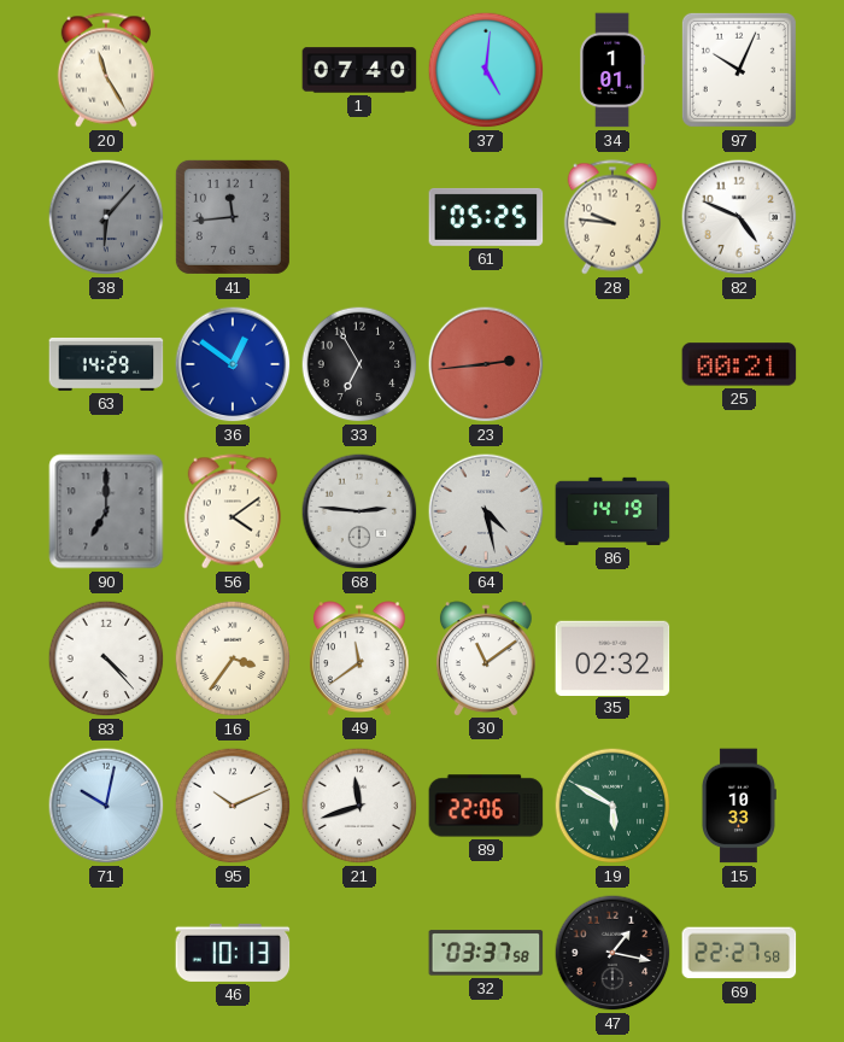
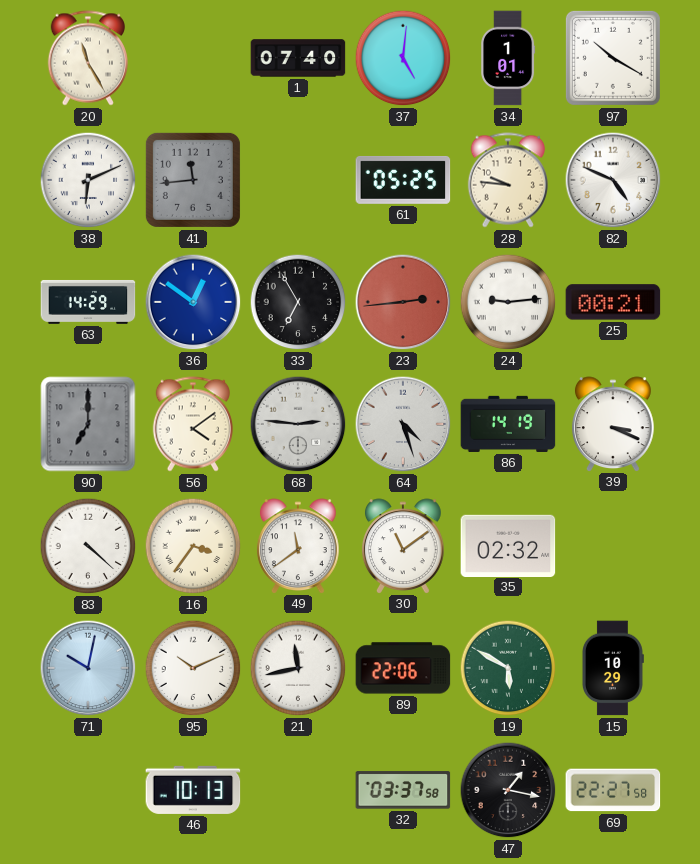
97: 10:04 -> 10:20 (613, 58)
38: 6:07 -> 6:11 (88, 180)
38 dial: grey -> white (88, 180)
24: none -> 9:14 (508, 302)
64: 4:28 -> 4:27 (403, 424)
39: none -> 3:19 (613, 424)
83: 4:23 -> 4:22 (88, 546)
21: 11:42 -> 11:43 (298, 668)
15: 10:33 -> 10:29 (612, 668)
